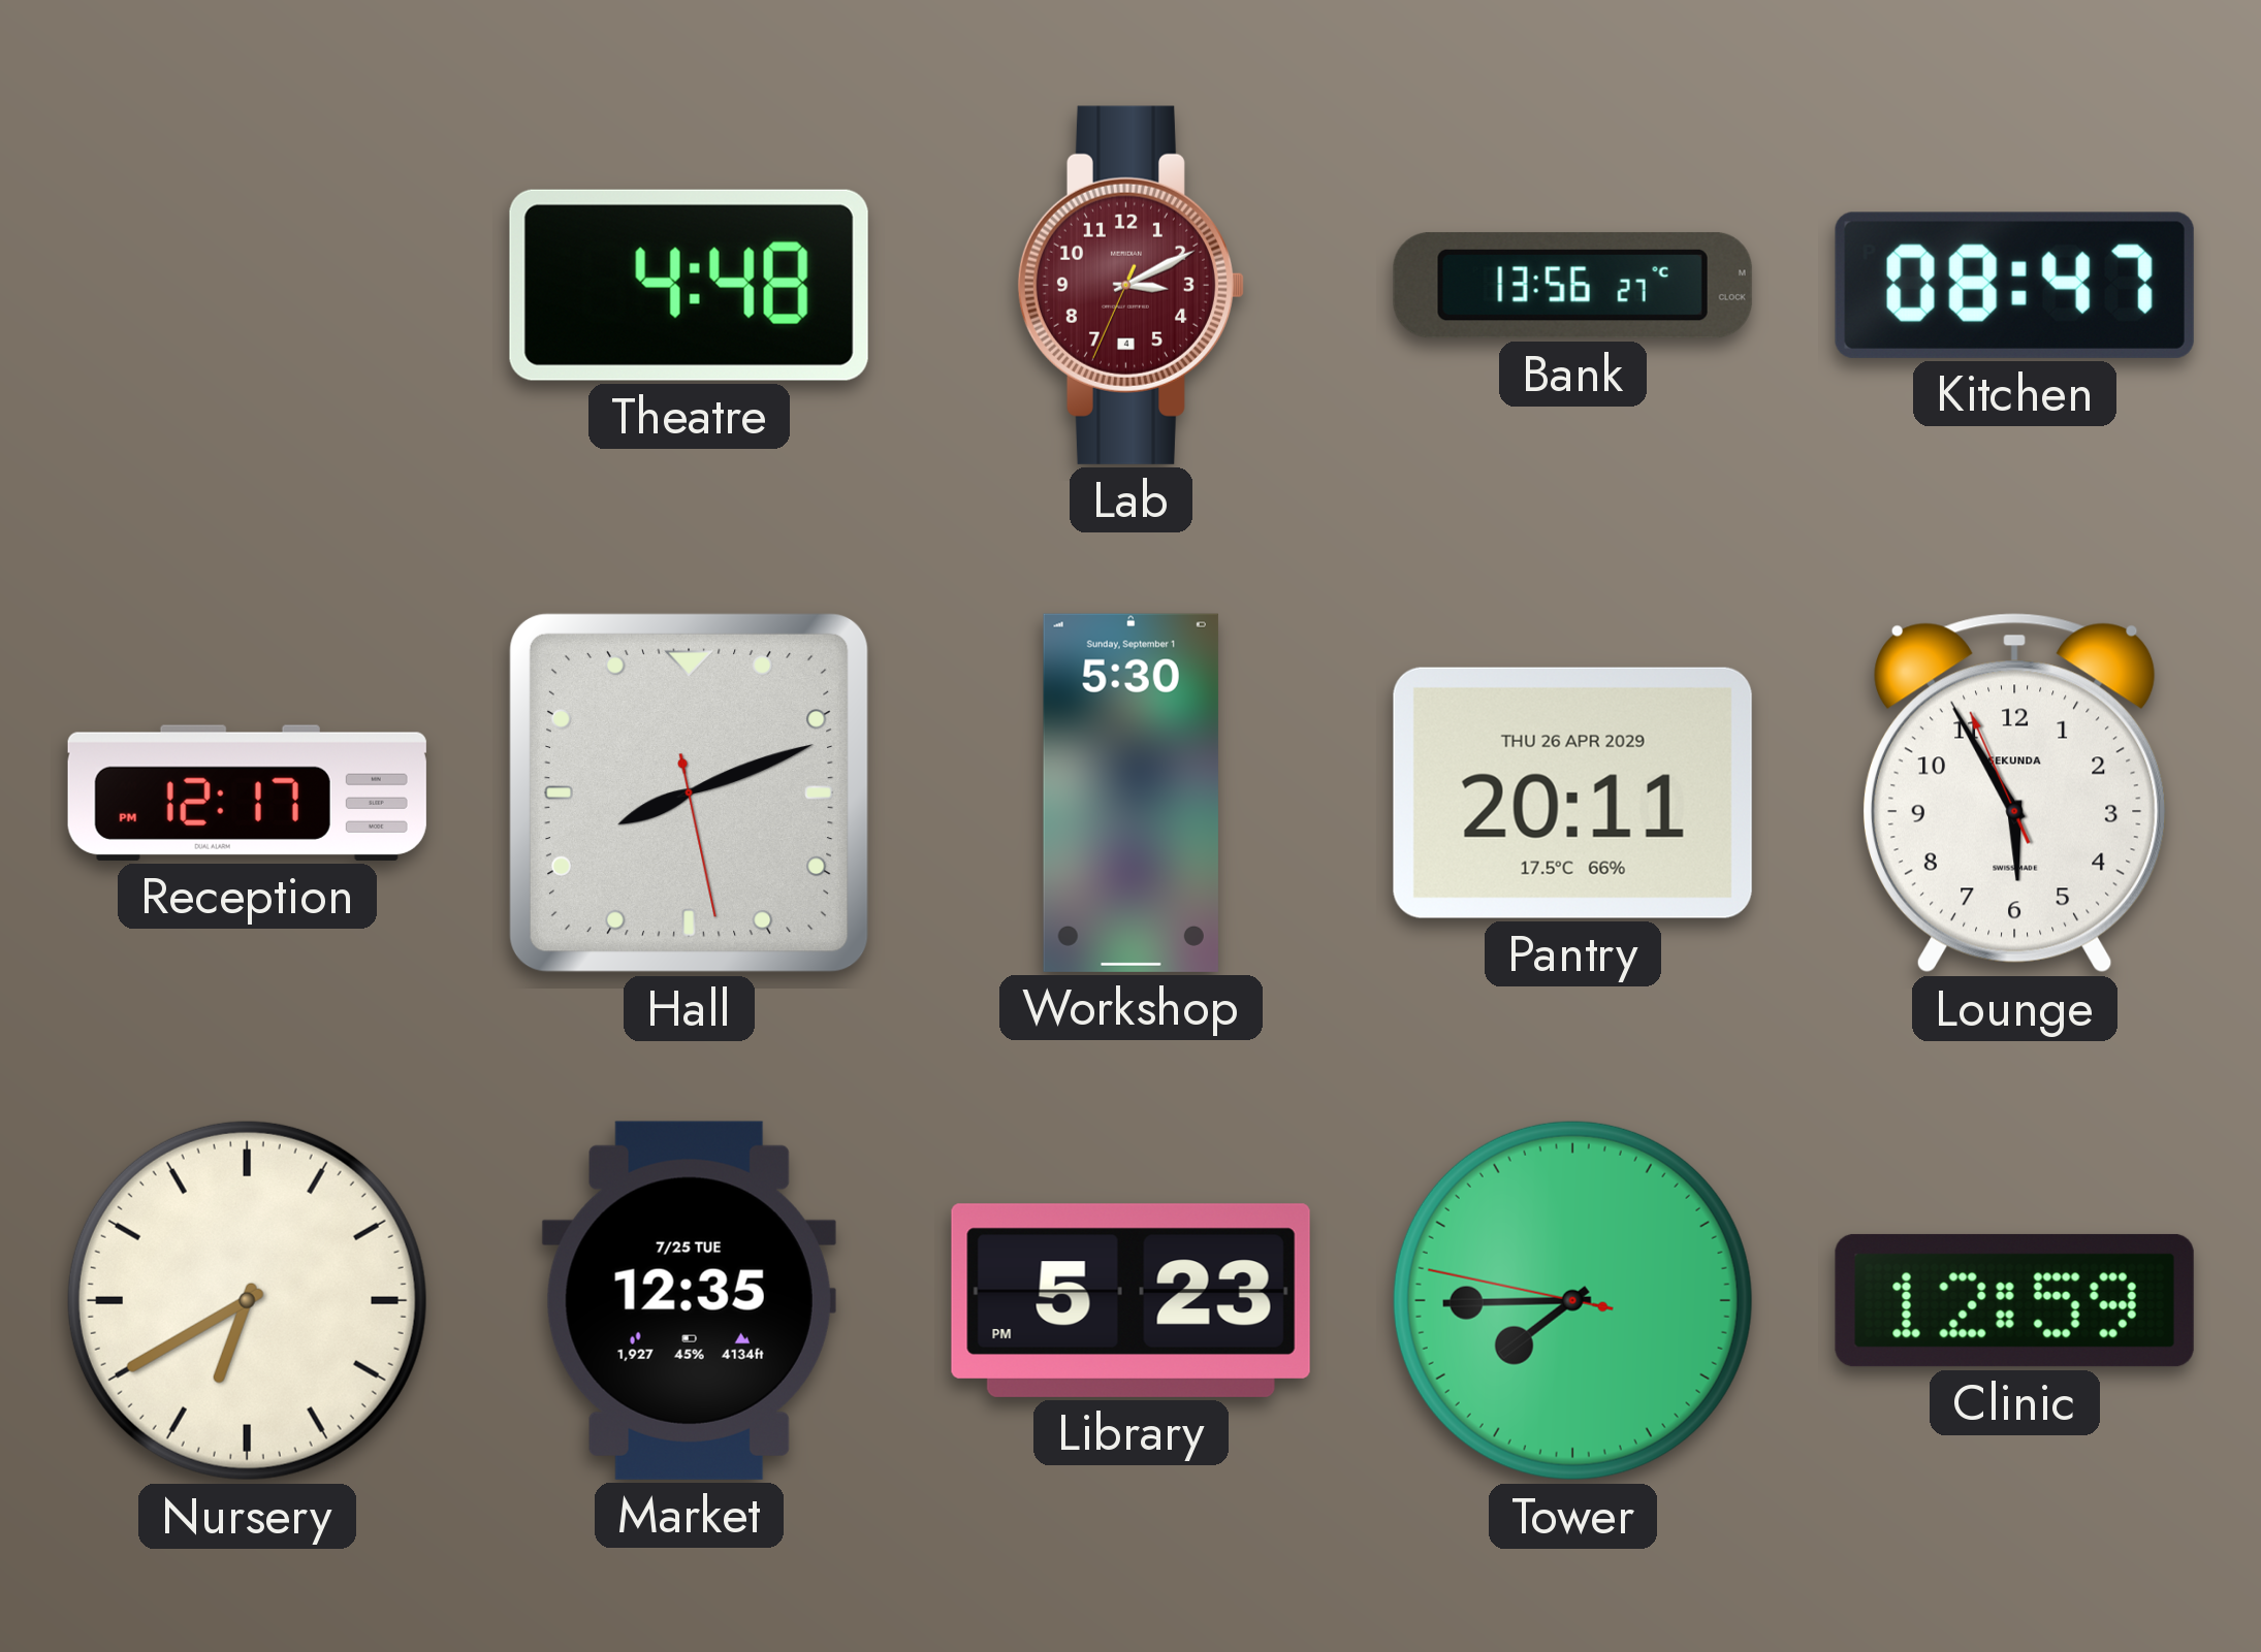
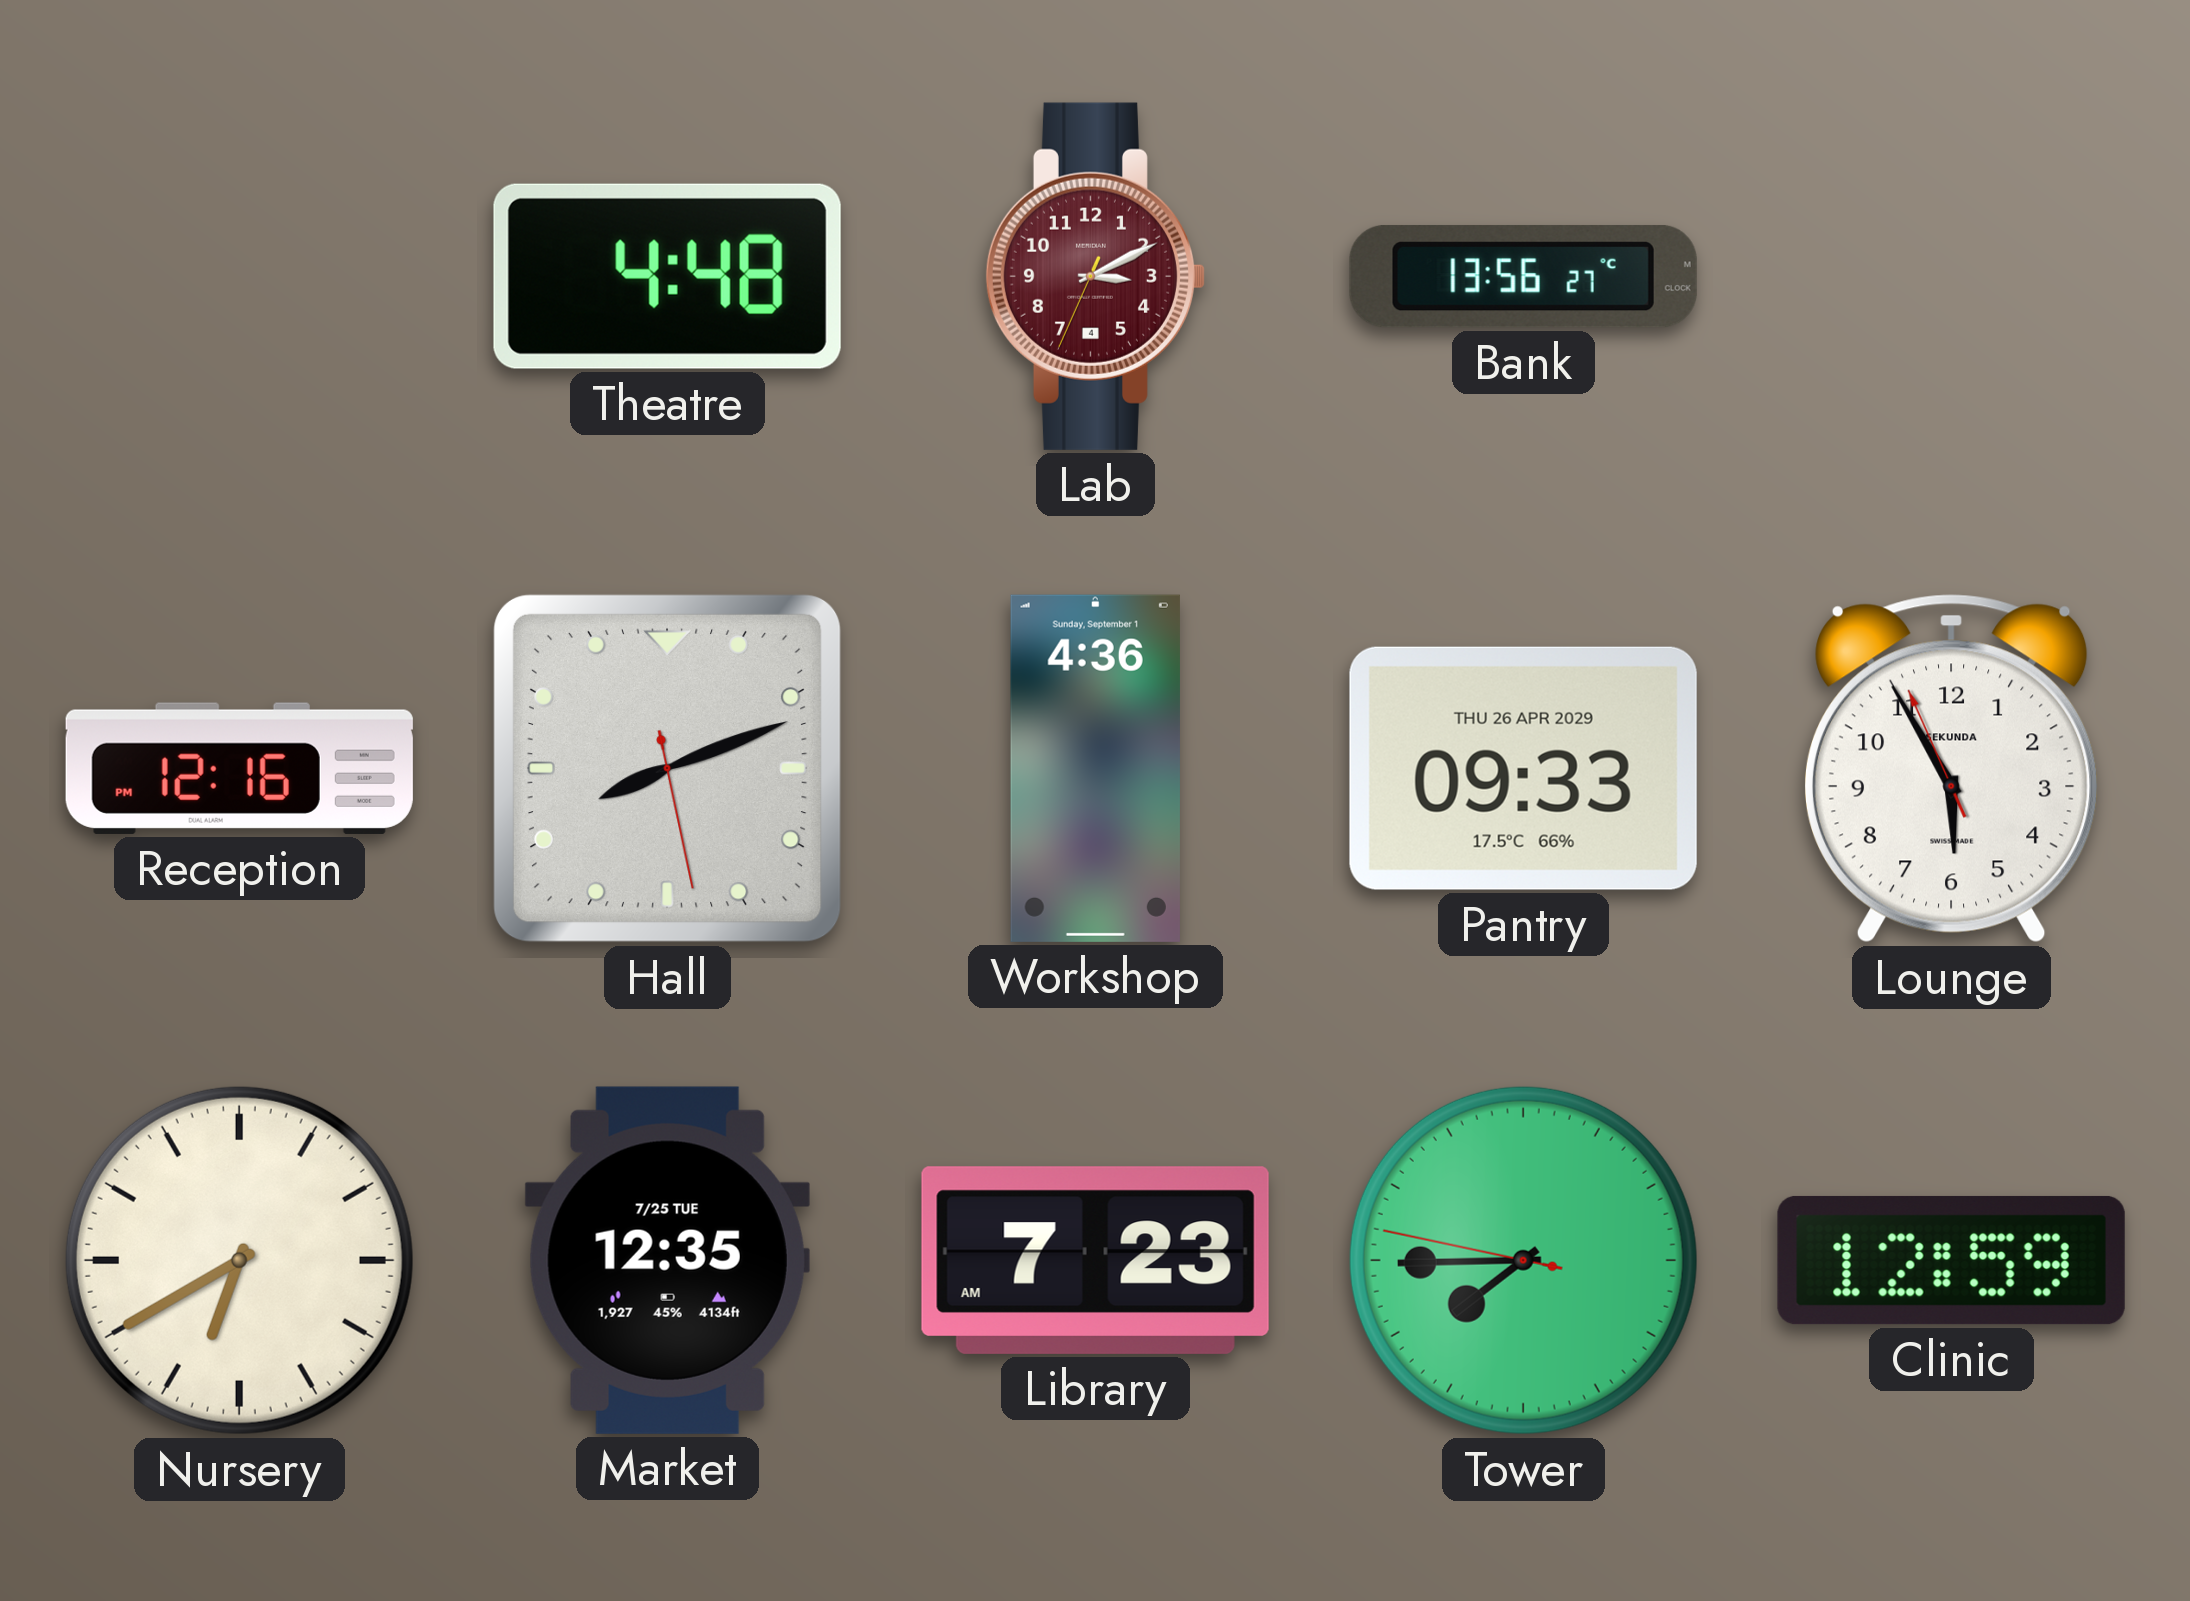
Kitchen: 08:47 -> none (2014, 285)
Reception: 12:17 -> 12:16 (239, 768)
Workshop: 5:30 -> 4:36 (1095, 768)
Pantry: 20:11 -> 09:33 (1523, 768)
Library: 5:23 -> 7:23 (1095, 1260)
